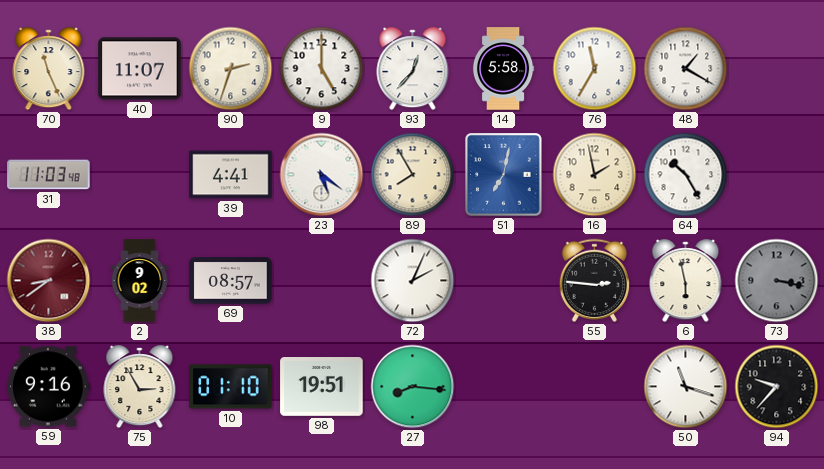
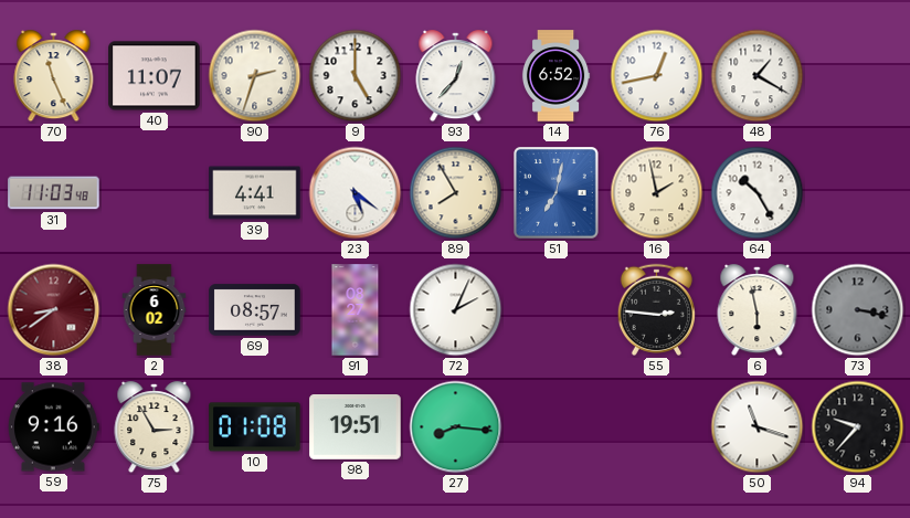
14: 5:58 -> 6:52 (555, 76)
76: 11:35 -> 12:43 (657, 76)
2: 9:02 -> 6:02 (155, 310)
91: none -> 08:27 (356, 310)
10: 01:10 -> 01:08 (255, 427)
